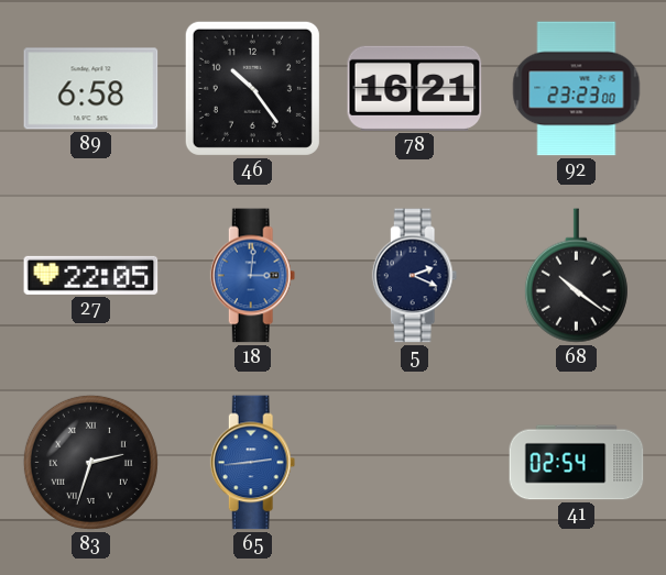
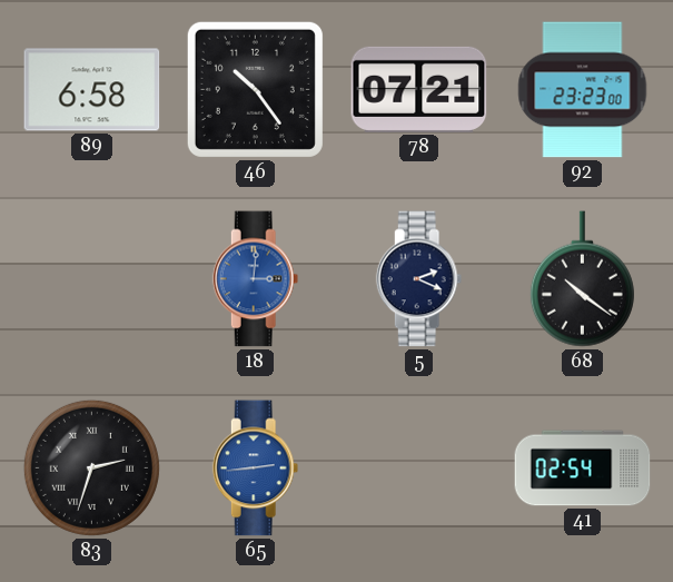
78: 16:21 -> 07:21 (419, 89)
27: 22:05 -> none (91, 275)
